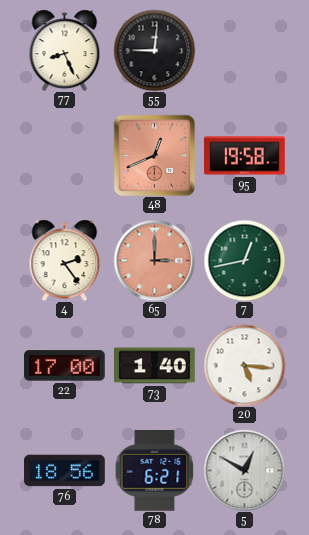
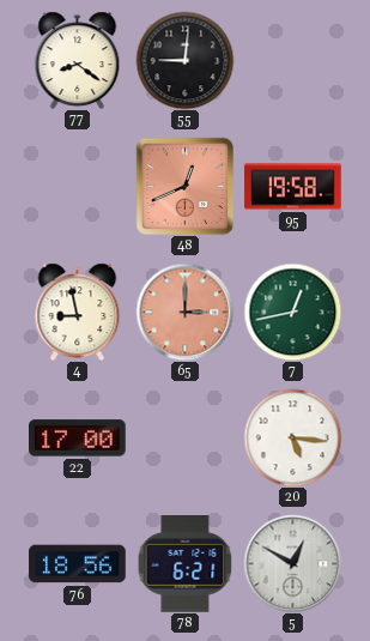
77: 8:26 -> 8:21 (78, 60)
4: 2:24 -> 8:58 (78, 312)
73: 1:40 -> none (155, 366)
